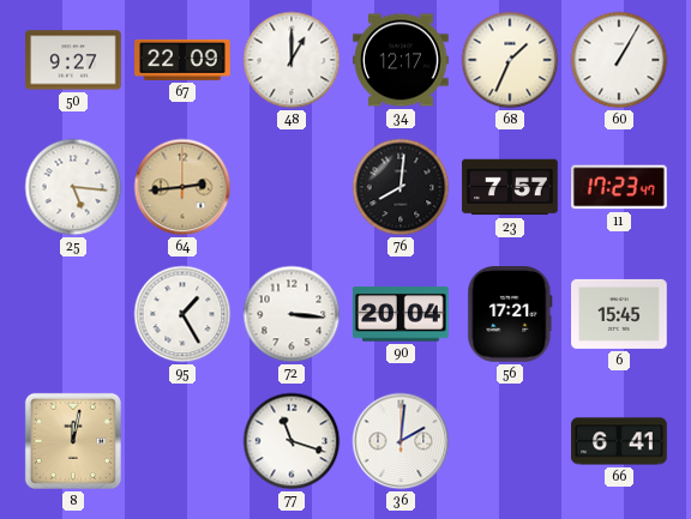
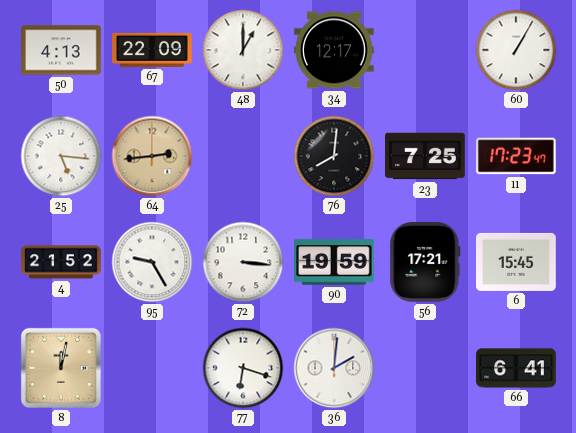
50: 9:27 -> 4:13 (61, 50)
68: 1:34 -> none (510, 60)
23: 7:57 -> 7:25 (425, 156)
4: none -> 21:52 (61, 262)
95: 1:25 -> 9:25 (152, 262)
90: 20:04 -> 19:59 (335, 262)
77: 11:18 -> 6:18 (243, 368)
